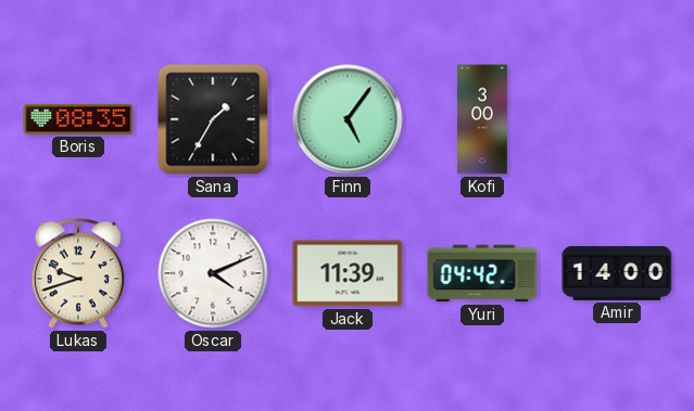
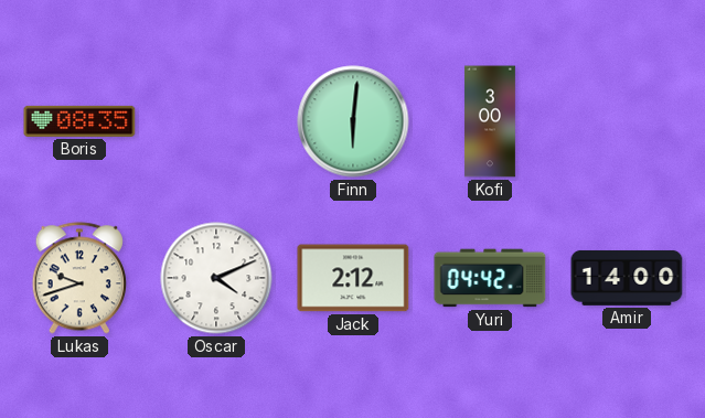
Sana: 1:35 -> none (213, 119)
Finn: 5:06 -> 6:01 (353, 121)
Jack: 11:39 -> 2:12 (353, 278)
